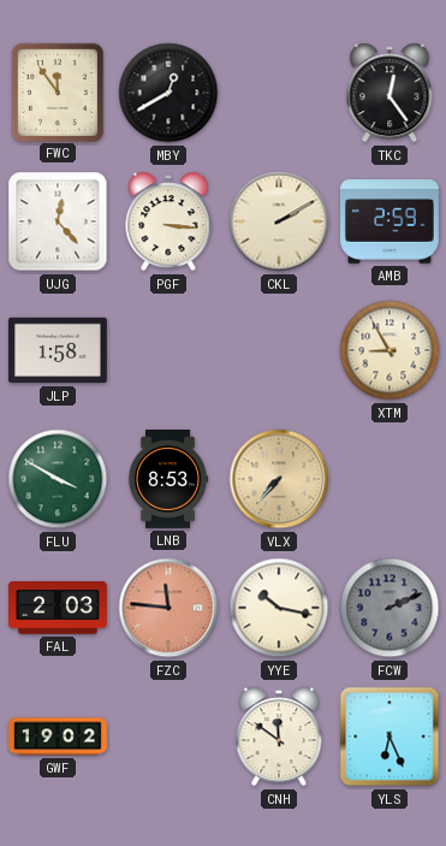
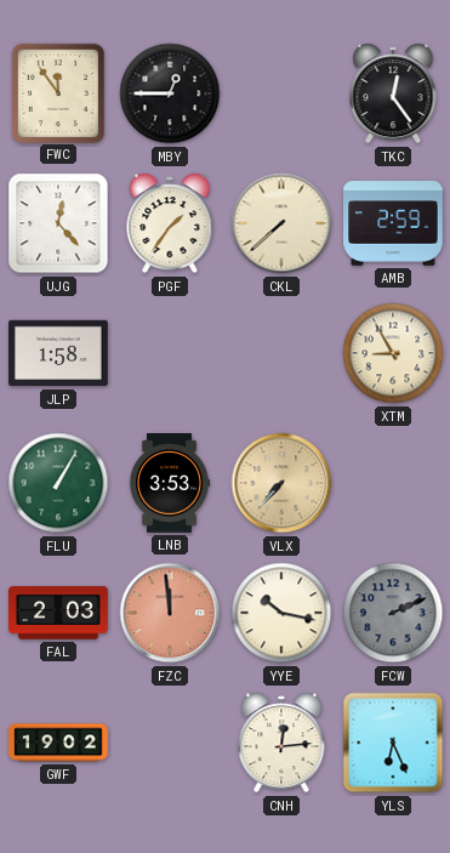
MBY: 12:40 -> 12:45 (170, 93)
PGF: 3:16 -> 1:36 (170, 223)
CKL: 2:10 -> 7:38 (281, 223)
FLU: 3:50 -> 1:05 (58, 483)
LNB: 8:53 -> 3:53 (170, 484)
FZC: 11:46 -> 11:59 (170, 613)
CNH: 11:51 -> 12:14 (281, 743)
